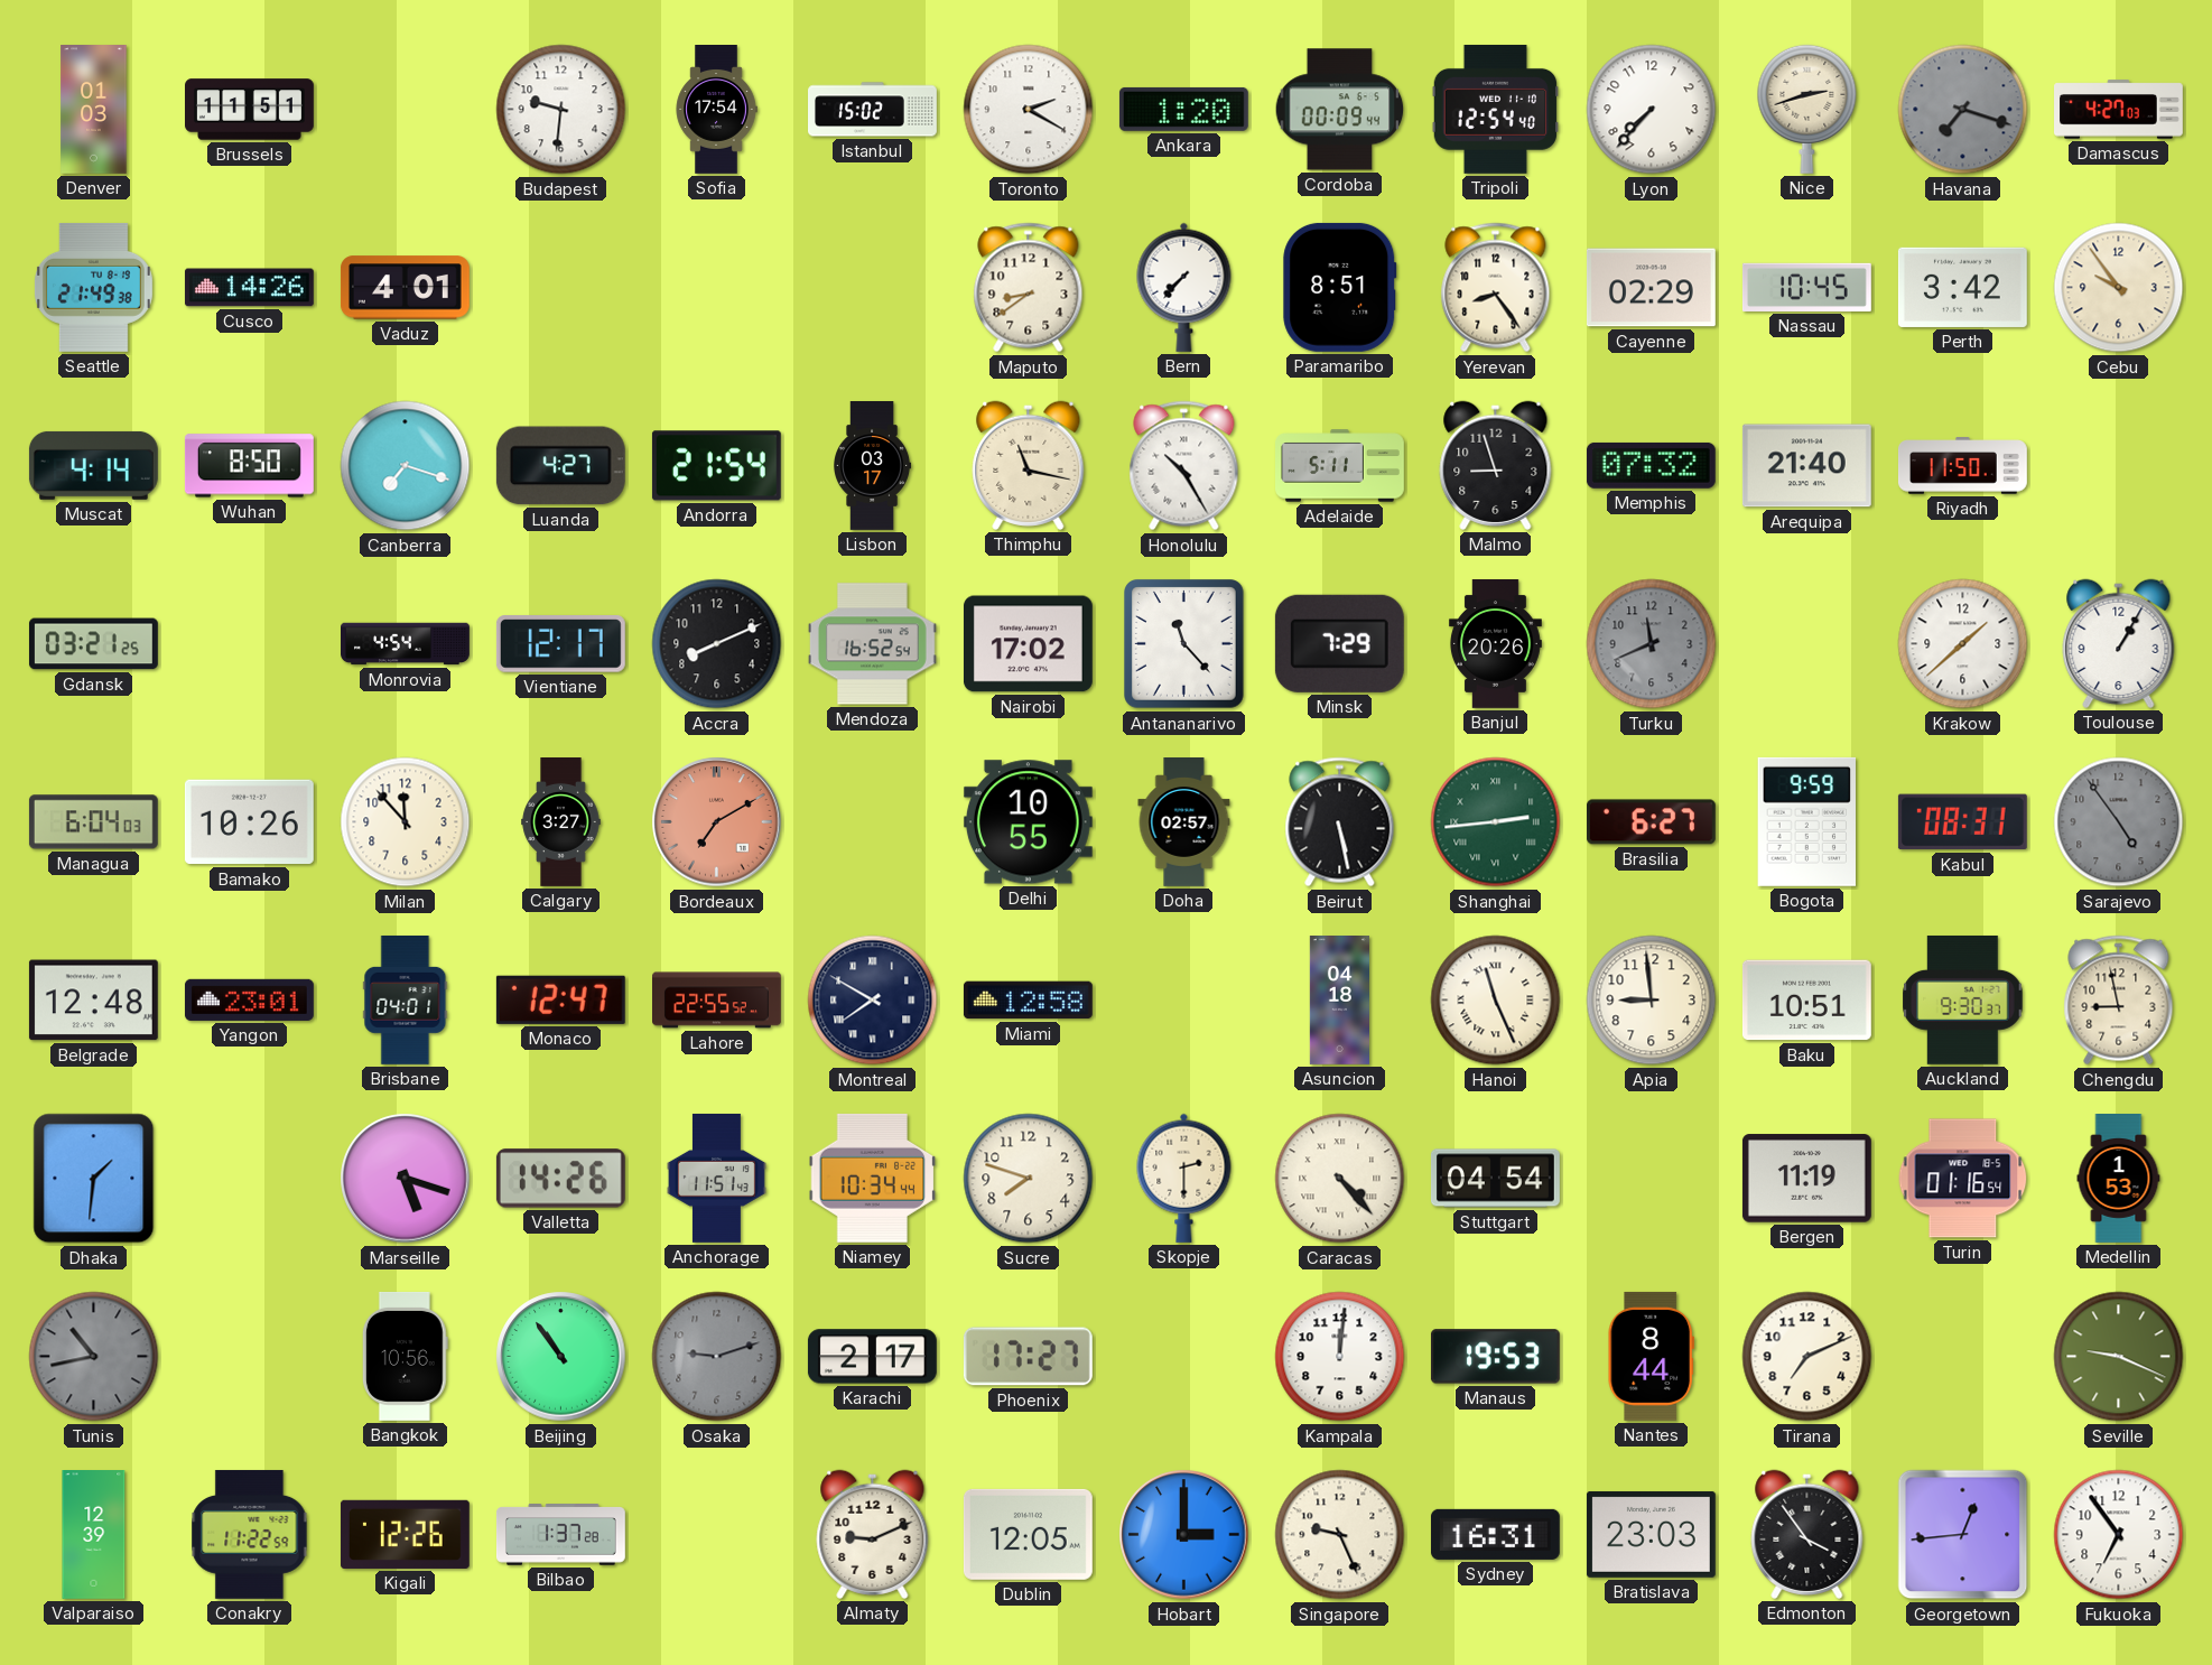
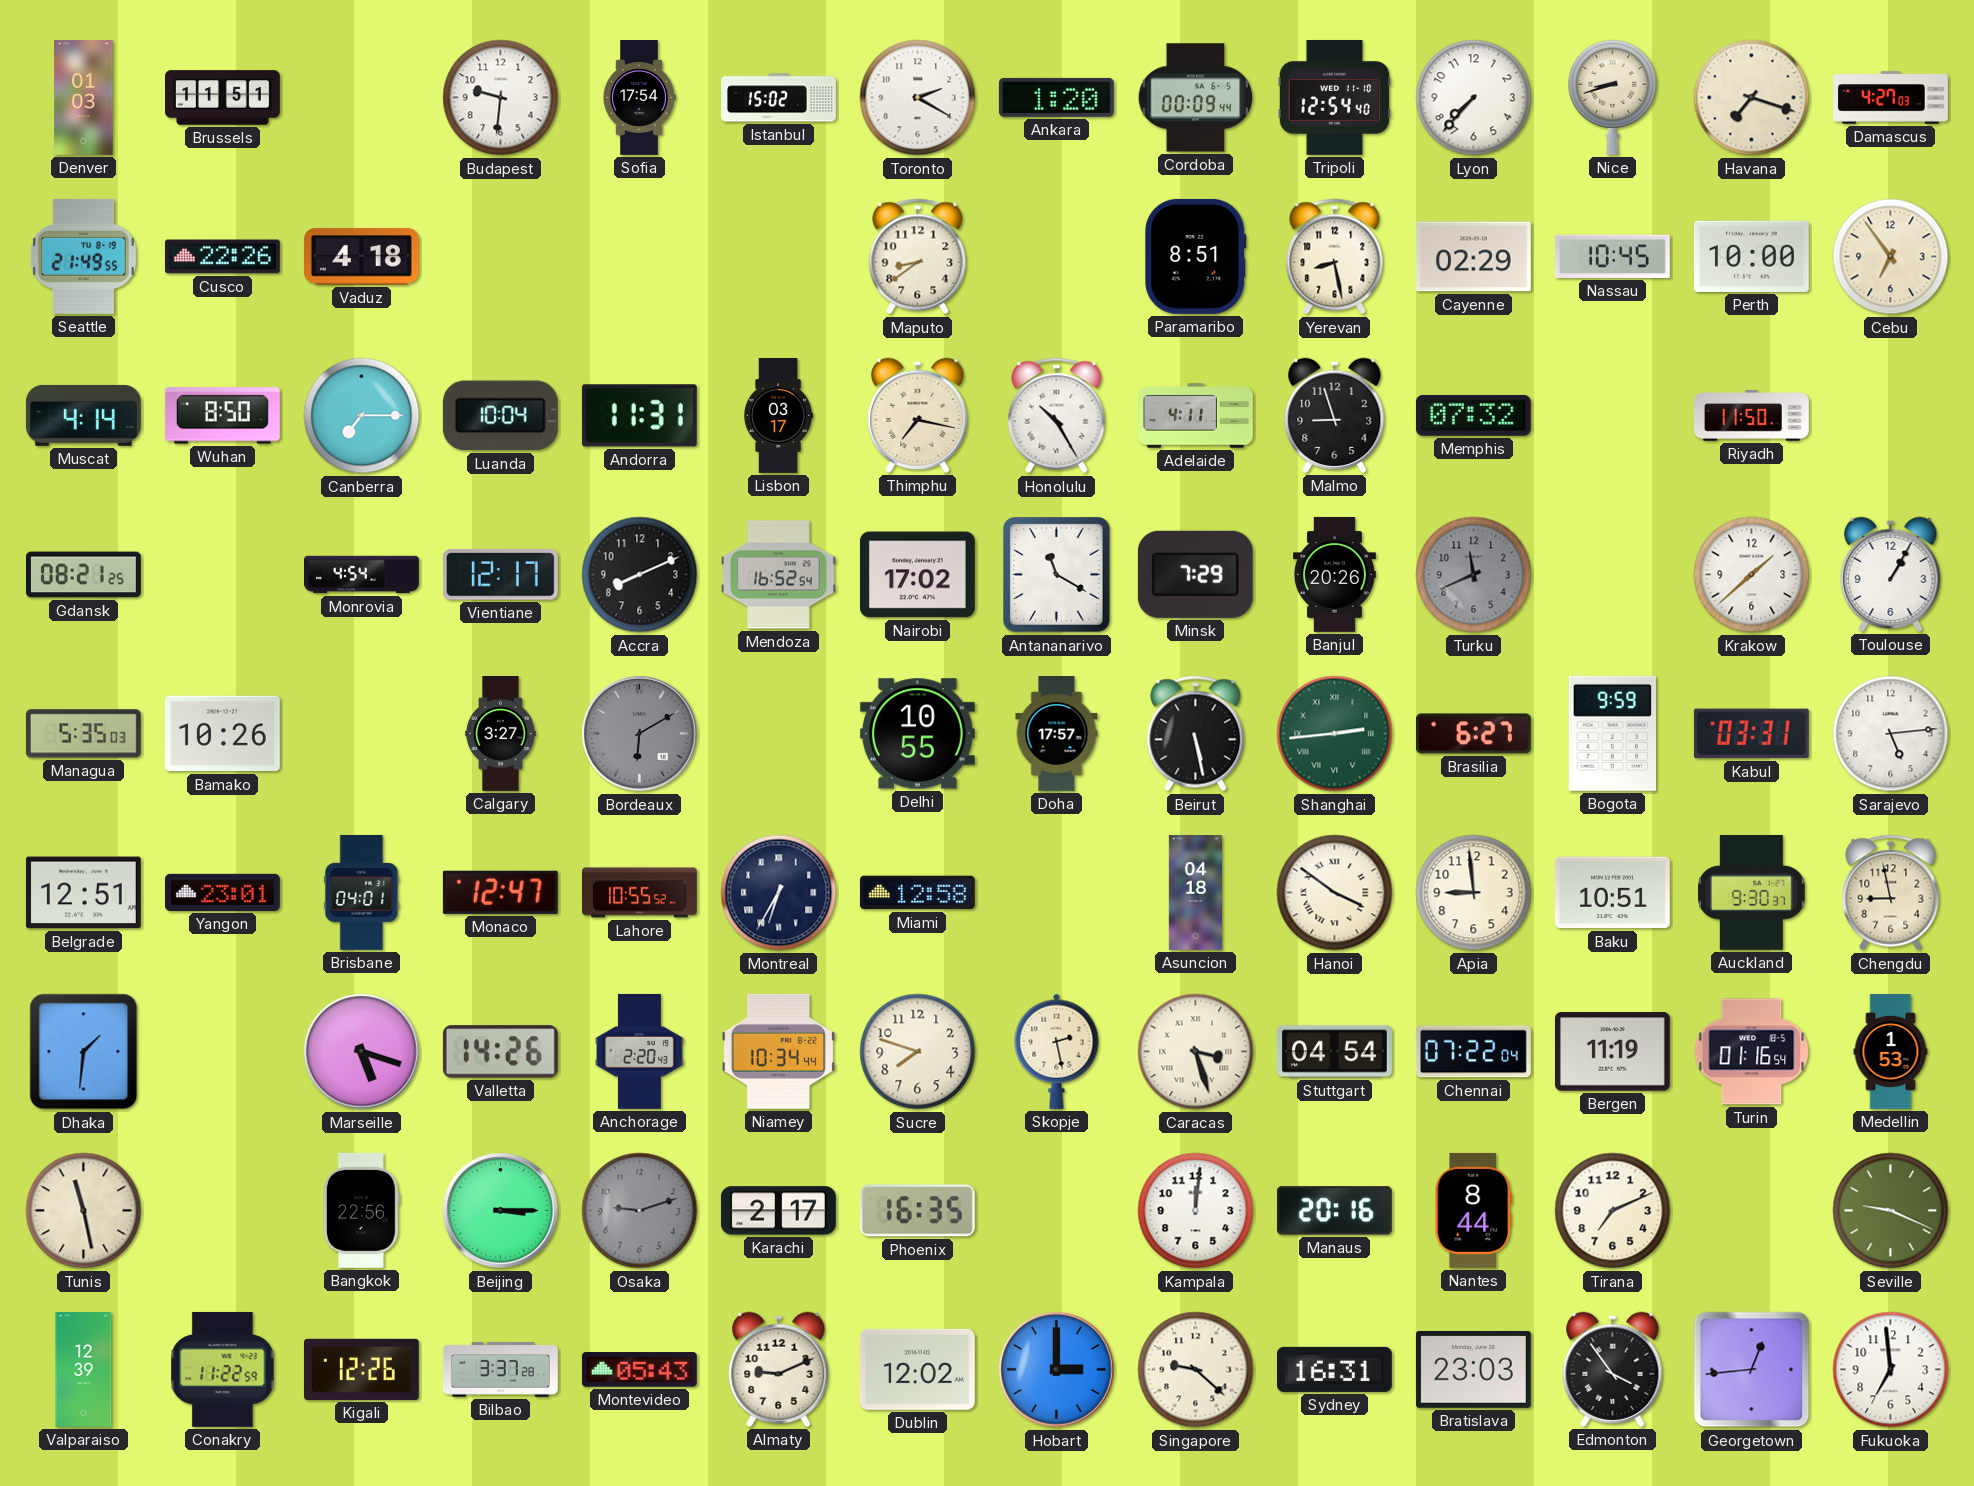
Nice: 2:42 -> 8:42 (1613, 97)
Havana dial: grey -> cream (1752, 98)
Seattle: 21:49:38 -> 21:49:55 (83, 256)
Cusco: 14:26 -> 22:26 (222, 257)
Vaduz: 4:01 -> 4:18 (361, 257)
Bern: 7:37 -> none (1184, 287)
Yerevan: 8:24 -> 8:28 (1335, 257)
Perth: 3:42 -> 10:00 (1751, 256)
Cebu: 9:54 -> 6:54 (1891, 257)
Canberra: 7:18 -> 7:15 (362, 416)
Luanda: 4:27 -> 10:04 (500, 416)
Andorra: 21:54 -> 11:31 (639, 416)
Thimphu: 11:17 -> 7:17 (918, 415)
Adelaide: 5:11 -> 4:11 (1196, 416)
Arequipa: 21:40 -> none (1806, 466)
Gdansk: 03:21 -> 08:21 (83, 575)
Antananarivo: 11:23 -> 11:20 (1057, 575)
Managua: 6:04 -> 5:35 (83, 734)
Milan: 11:53 -> none (406, 822)
Bordeaux: 7:10 -> 6:10 (640, 734)
Bordeaux dial: salmon -> grey (640, 734)
Doha: 02:57 -> 17:57 (1057, 734)
Kabul: 08:31 -> 03:31 (1751, 734)
Sarajevo: 4:54 -> 5:14 (1891, 734)
Sarajevo dial: grey -> white (1891, 734)
Belgrade: 12:48 -> 12:51 (83, 893)
Lahore: 22:55 -> 10:55 (640, 893)
Montreal: 7:50 -> 6:35 (779, 893)
Hanoi: 11:26 -> 3:51 (1335, 893)
Anchorage: 11:51 -> 2:20 (639, 1051)
Skopje: 2:30 -> 2:28 (1057, 1051)
Caracas: 4:23 -> 3:27 (1196, 1052)
Chennai: none -> 07:22 (1473, 1052)
Tunis: 10:43 -> 11:28 (84, 1211)
Tunis dial: grey -> cream (84, 1211)
Bangkok: 10:56 -> 22:56 (361, 1210)
Beijing: 10:54 -> 3:15 (501, 1211)
Phoenix: 17:27 -> 16:35 (917, 1211)
Manaus: 19:53 -> 20:16 (1334, 1211)
Bilbao: 1:37 -> 3:37 (501, 1370)
Montevideo: none -> 05:43 (639, 1370)
Dublin: 12:05 -> 12:02 (917, 1369)
Singapore: 9:26 -> 9:22 (1196, 1370)
Fukuoka: 6:54 -> 6:59 (1891, 1370)
